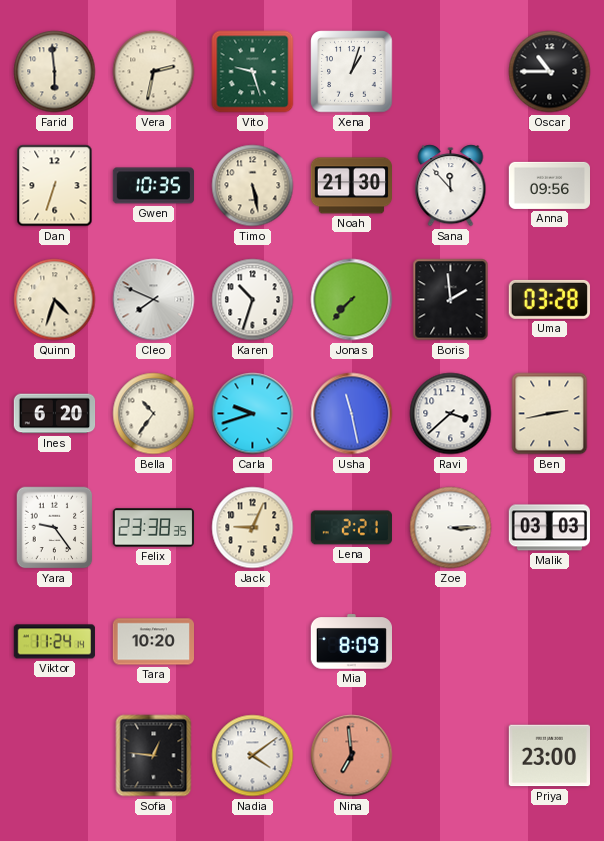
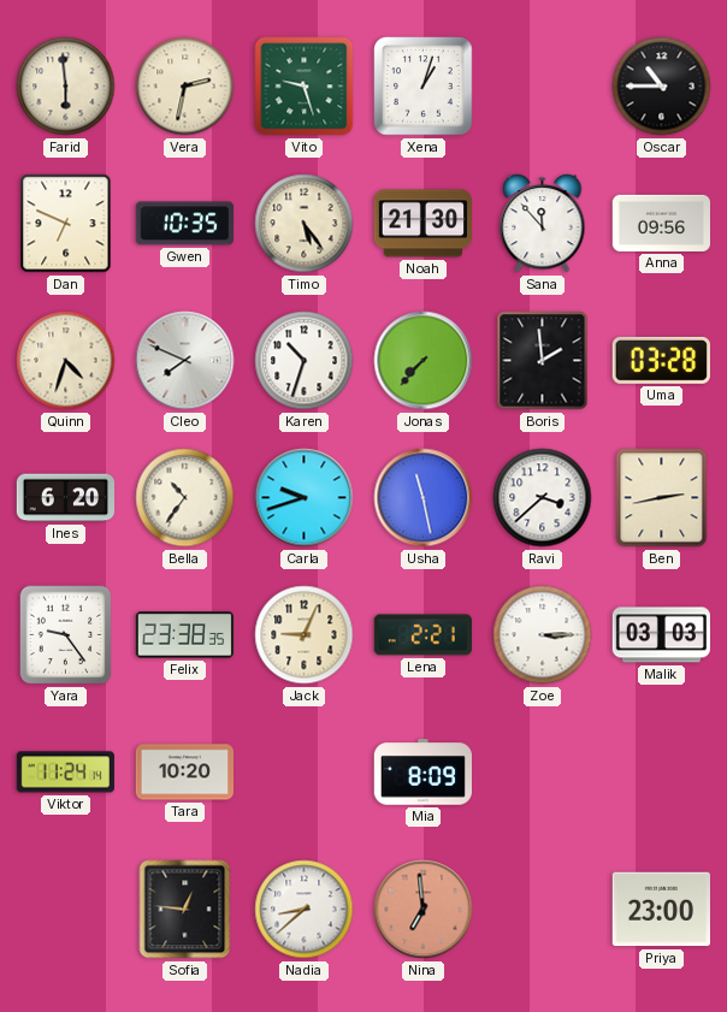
Dan: 6:33 -> 6:49 (66, 224)
Timo: 5:28 -> 5:24 (305, 224)
Nadia: 4:09 -> 8:38 (305, 910)
